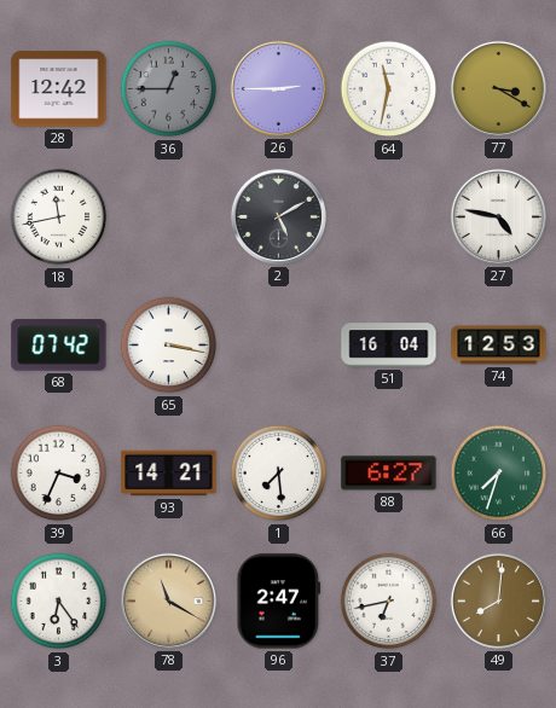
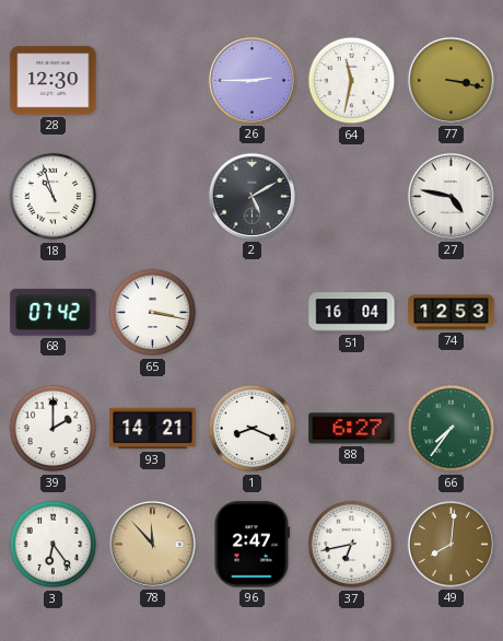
28: 12:42 -> 12:30 (54, 81)
36: 12:45 -> none (169, 89)
77: 3:20 -> 3:17 (451, 80)
18: 11:43 -> 10:57 (54, 197)
39: 3:34 -> 2:00 (54, 429)
1: 7:29 -> 8:19 (253, 429)
66: 7:33 -> 7:36 (452, 429)
78: 11:20 -> 11:53 (152, 544)
